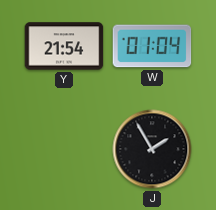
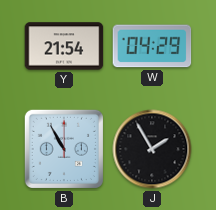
W: 01:04 -> 04:29 (152, 46)
B: none -> 10:55 (64, 149)
